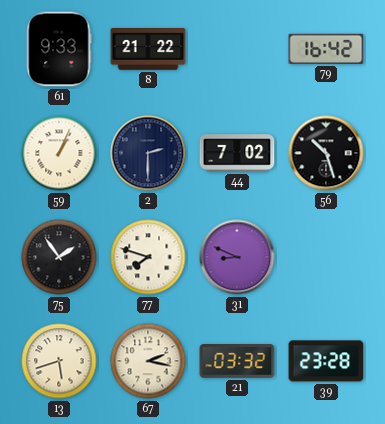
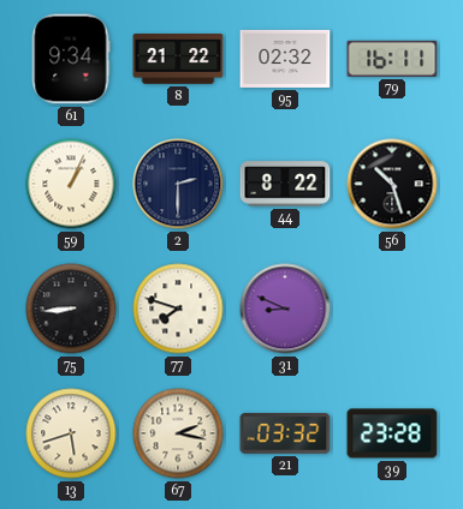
61: 9:33 -> 9:34 (71, 59)
95: none -> 02:32 (285, 59)
79: 16:42 -> 16:11 (392, 59)
44: 7:02 -> 8:22 (285, 184)
75: 1:54 -> 8:44 (71, 309)
